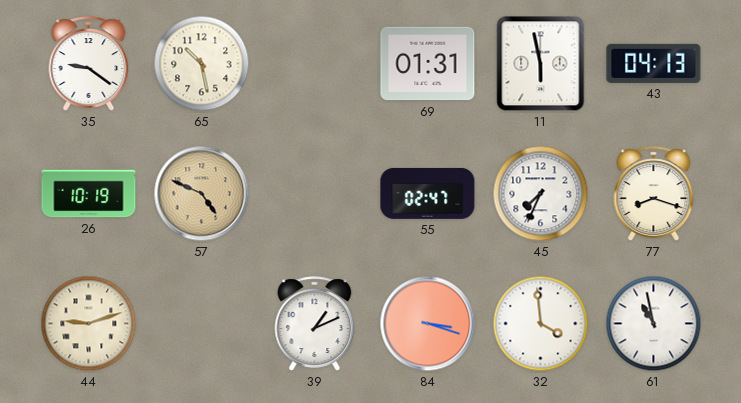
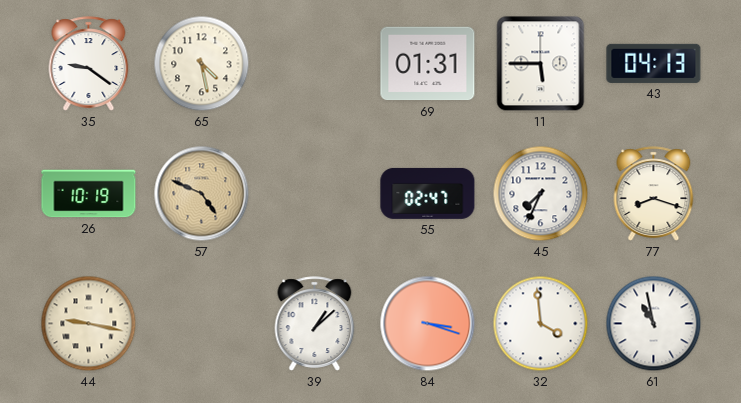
65: 10:28 -> 4:28 (202, 64)
11: 5:58 -> 5:45 (541, 64)
44: 9:12 -> 9:17 (89, 324)
39: 1:11 -> 1:08 (315, 324)
